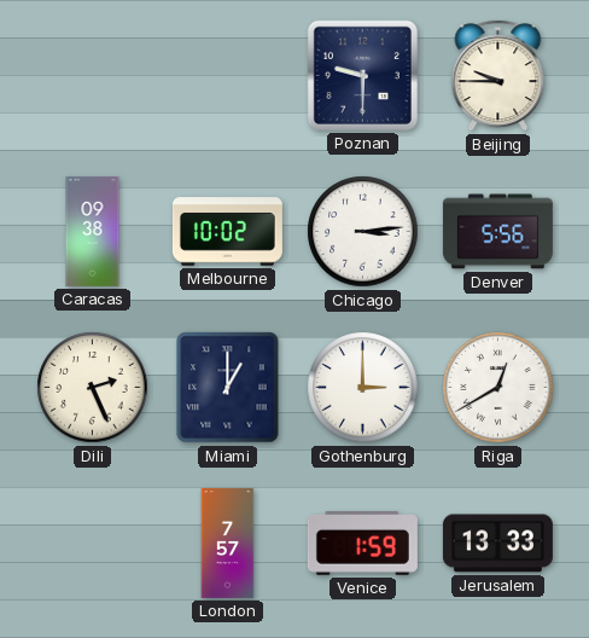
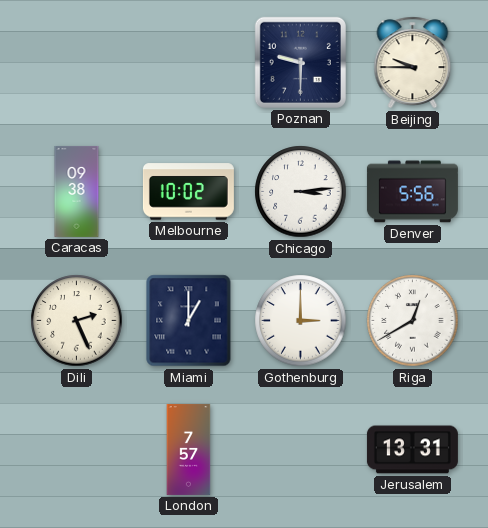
Venice: 1:59 -> none (362, 543)
Jerusalem: 13:33 -> 13:31 (412, 450)
